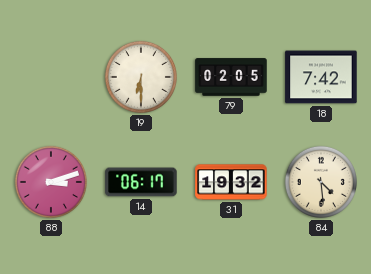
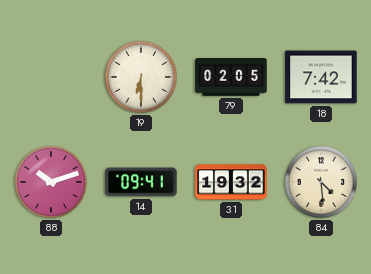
88: 3:12 -> 10:12 (51, 182)
14: 06:17 -> 09:41 (141, 182)
